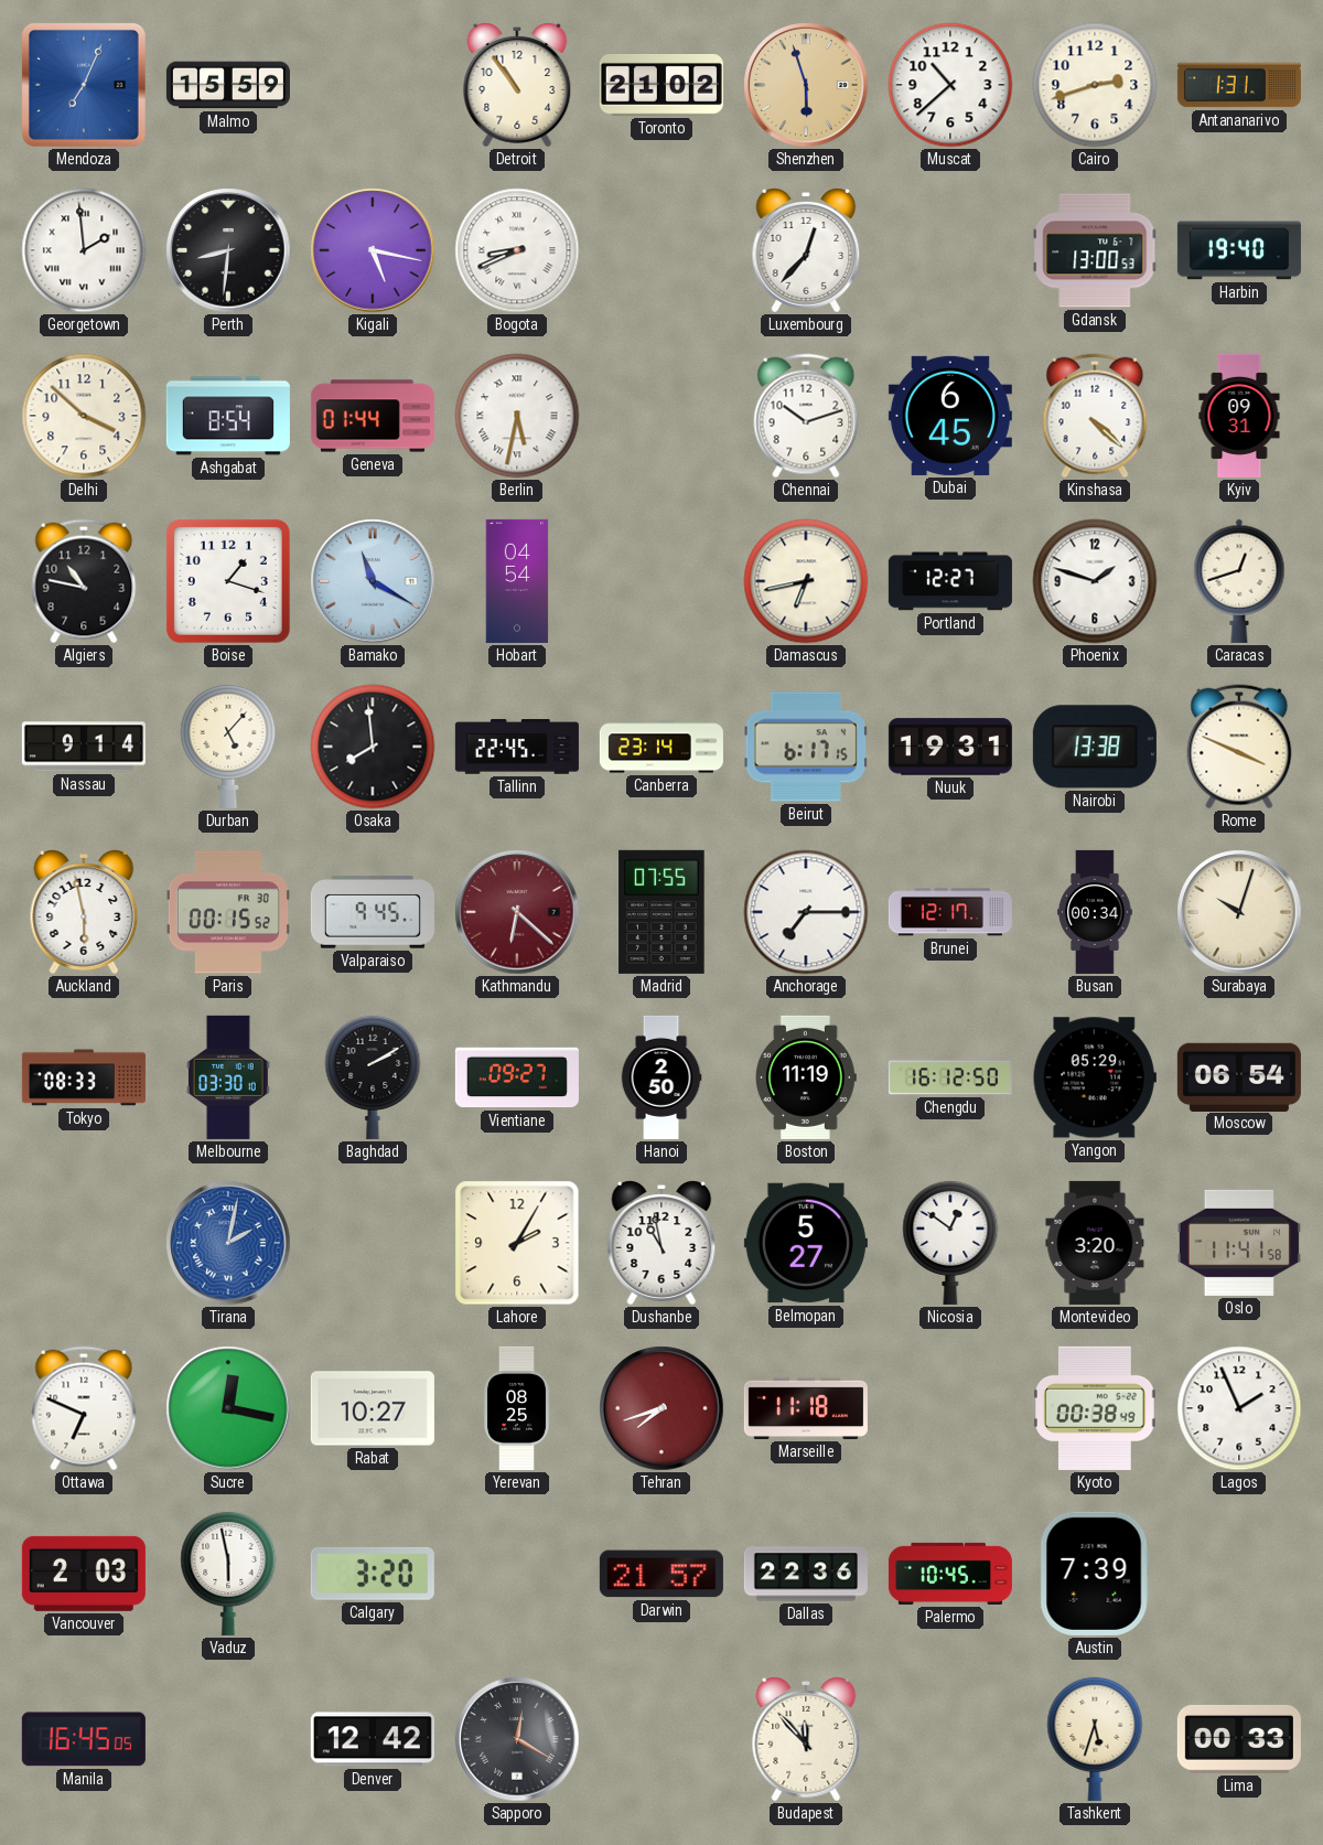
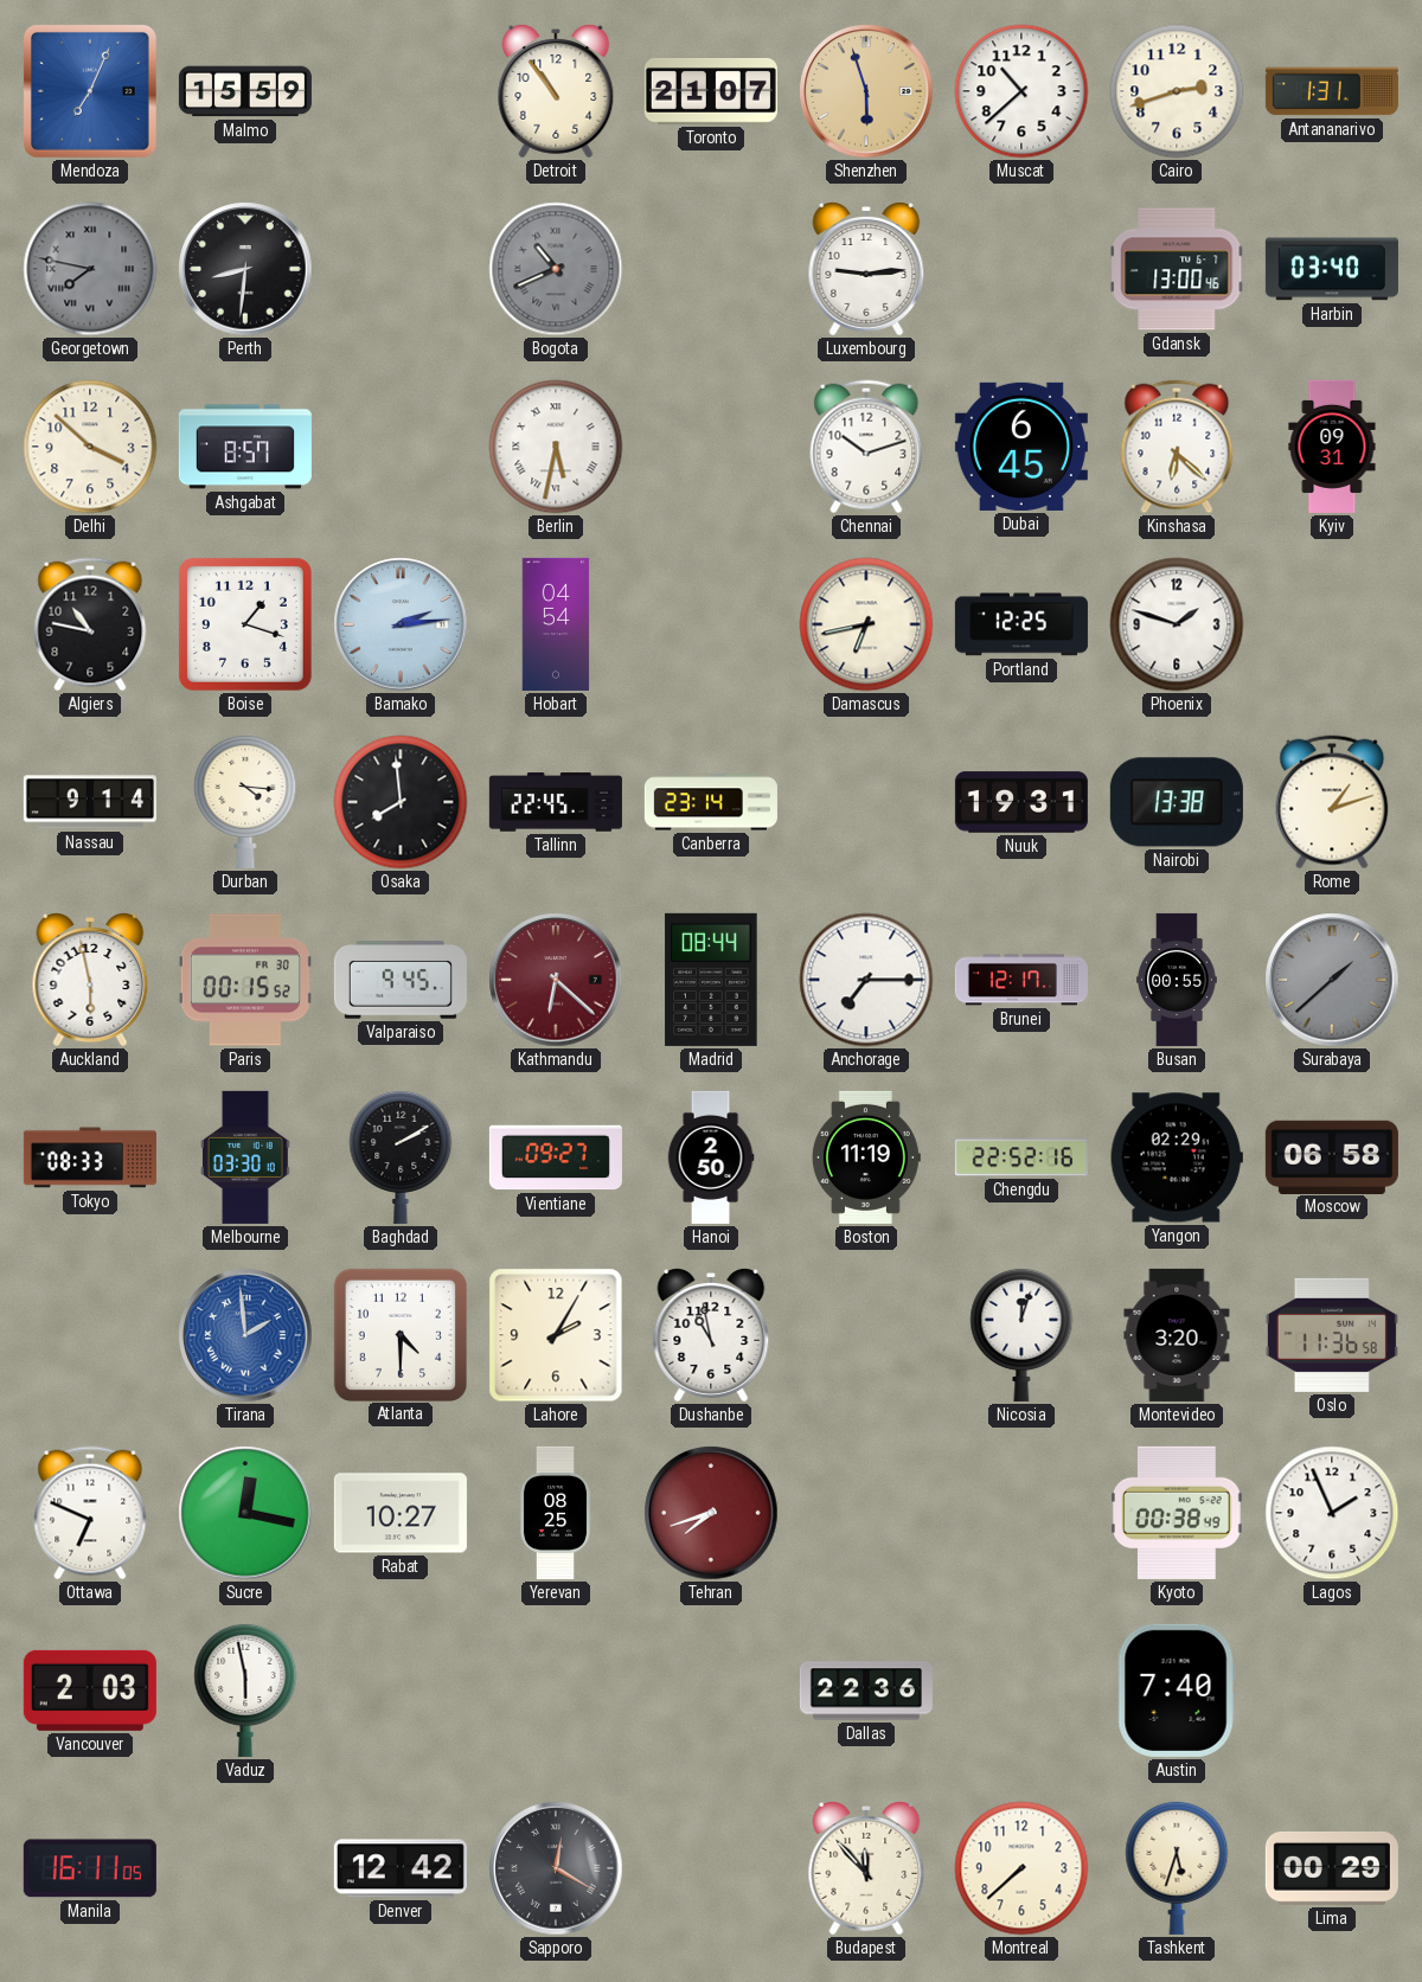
Toronto: 21:02 -> 21:07 (711, 92)
Georgetown: 1:59 -> 7:47 (90, 269)
Georgetown dial: white -> grey (90, 269)
Kigali: 5:17 -> none (373, 250)
Bogota: 8:41 -> 10:41 (556, 269)
Bogota dial: white -> grey (556, 269)
Luxembourg: 12:37 -> 9:14 (866, 270)
Gdansk: 13:00:53 -> 13:00:46 (1178, 269)
Harbin: 19:40 -> 03:40 (1332, 269)
Ashgabat: 8:54 -> 8:57 (245, 447)
Geneva: 01:44 -> none (373, 416)
Kinshasa: 4:22 -> 6:22 (1177, 447)
Bamako: 11:20 -> 2:14 (401, 624)
Portland: 12:27 -> 12:25 (1021, 624)
Caracas: 12:42 -> none (1239, 581)
Durban: 5:07 -> 4:16 (245, 801)
Beirut: 6:17 -> none (806, 747)
Rome: 3:49 -> 1:12 (1332, 802)
Madrid: 07:55 -> 08:44 (711, 980)
Busan: 00:34 -> 00:55 (1178, 980)
Surabaya: 10:03 -> 1:38 (1332, 980)
Surabaya dial: cream -> grey (1332, 980)
Chengdu: 16:12 -> 22:52 (1021, 1157)
Yangon: 05:29 -> 02:29 (1177, 1157)
Moscow: 06:54 -> 06:58 (1332, 1156)
Tirana: 2:02 -> 1:59 (245, 1335)
Atlanta: none -> 4:30 (399, 1334)
Belmopan: 5:27 -> none (806, 1243)
Nicosia: 12:51 -> 12:03 (1021, 1334)
Oslo: 11:41 -> 11:36 (1332, 1335)
Marseille: 11:18 -> none (806, 1408)
Calgary: 3:20 -> none (373, 1574)
Darwin: 21:57 -> none (661, 1574)
Palermo: 10:45 -> none (950, 1574)
Austin: 7:39 -> 7:40 (1177, 1691)
Manila: 16:45 -> 16:11 (90, 1868)
Montreal: none -> 7:38 (1021, 1868)
Lima: 00:33 -> 00:29 (1332, 1868)
